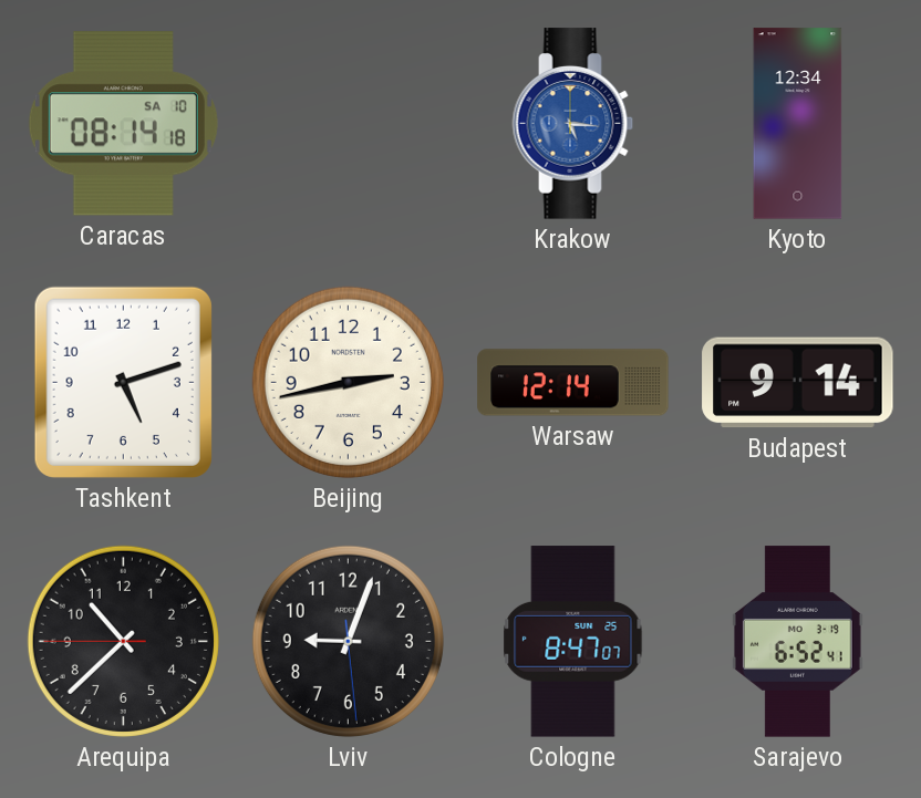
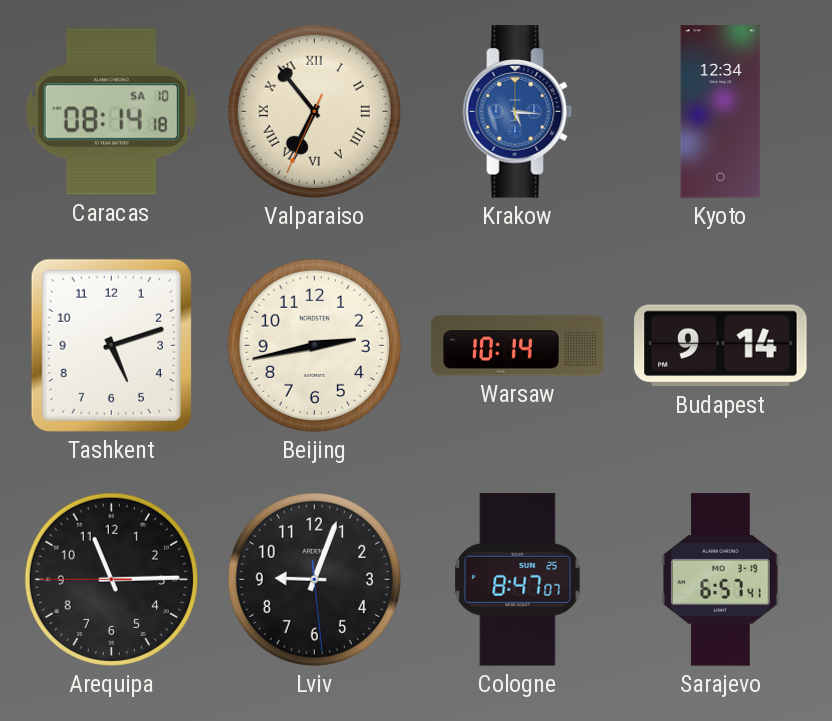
Valparaiso: none -> 6:53 (314, 111)
Warsaw: 12:14 -> 10:14 (518, 346)
Arequipa: 10:37 -> 11:14 (111, 579)
Sarajevo: 6:52 -> 6:57 (720, 580)
